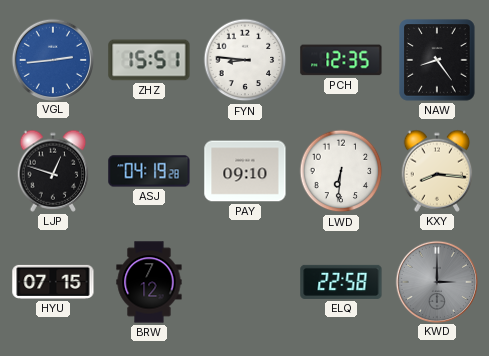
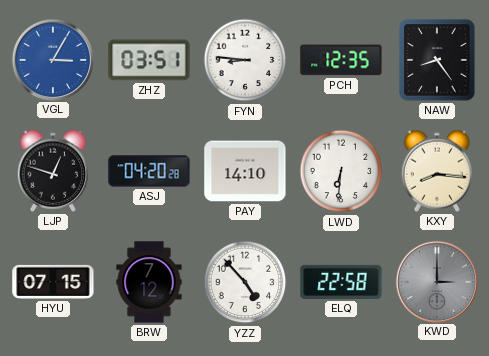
VGL: 2:44 -> 3:05 (52, 59)
ZHZ: 15:51 -> 03:51 (149, 60)
ASJ: 04:19 -> 04:20 (149, 171)
PAY: 09:10 -> 14:10 (245, 171)
YZZ: none -> 4:53 (245, 282)
